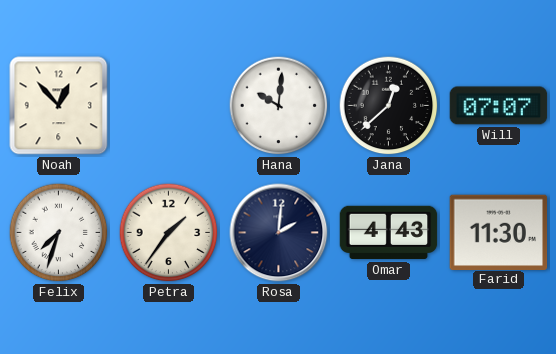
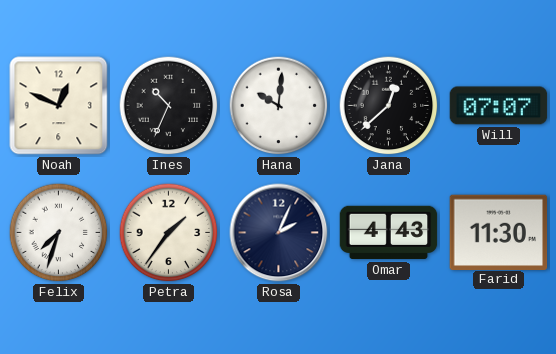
Noah: 12:53 -> 12:49 (59, 106)
Ines: none -> 10:34 (169, 106)
Rosa: 2:01 -> 2:04 (279, 233)
